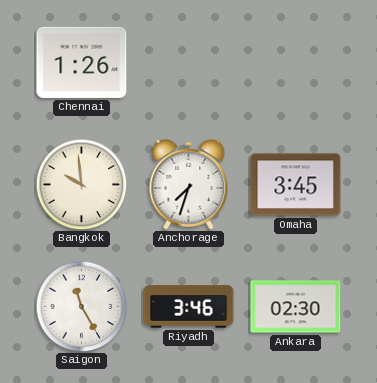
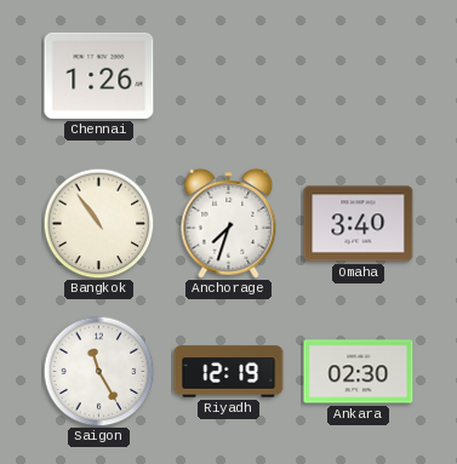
Bangkok: 9:59 -> 10:54 (98, 223)
Omaha: 3:45 -> 3:40 (359, 224)
Riyadh: 3:46 -> 12:19 (229, 372)
